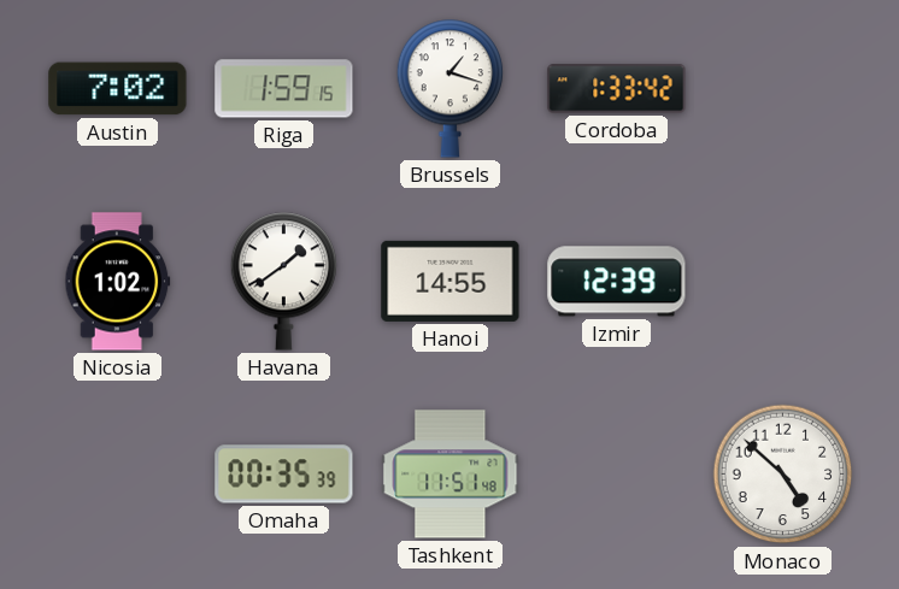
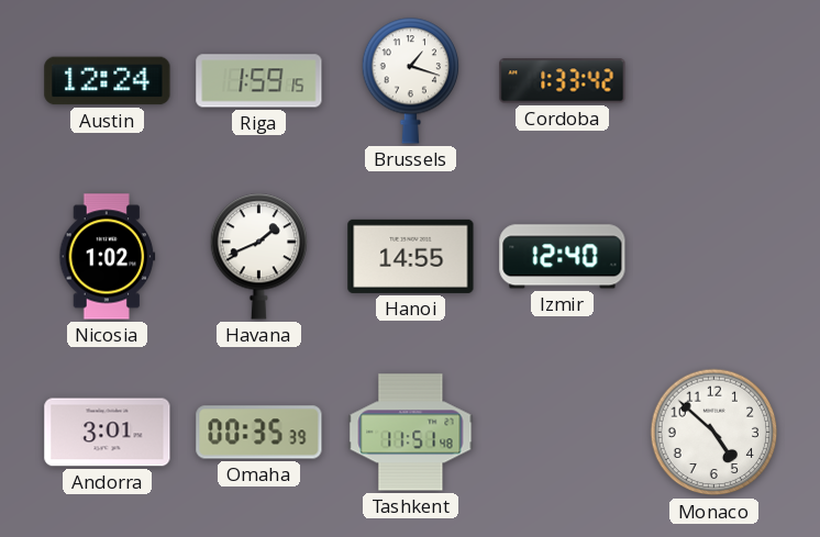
Austin: 7:02 -> 12:24 (108, 81)
Havana: 1:39 -> 1:41 (259, 257)
Izmir: 12:39 -> 12:40 (563, 257)
Andorra: none -> 3:01 (108, 433)
